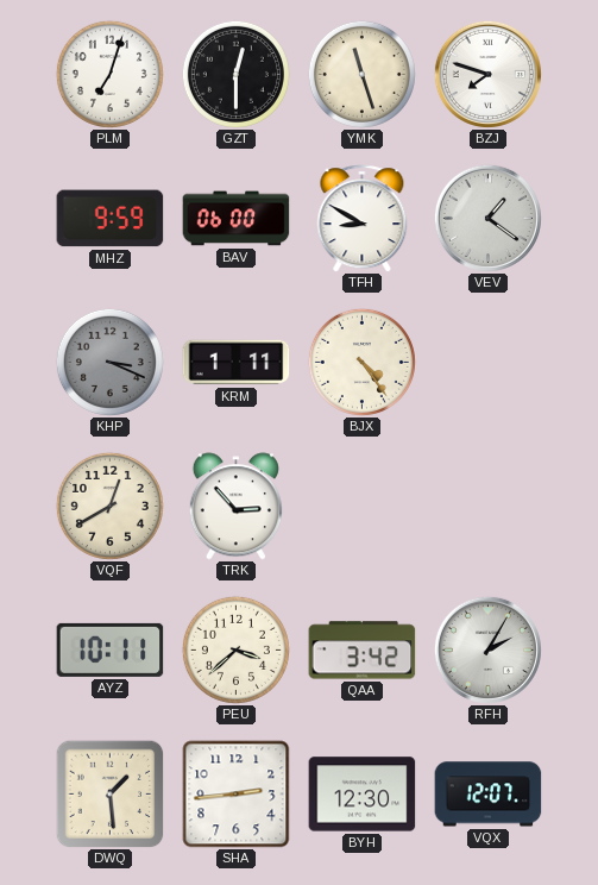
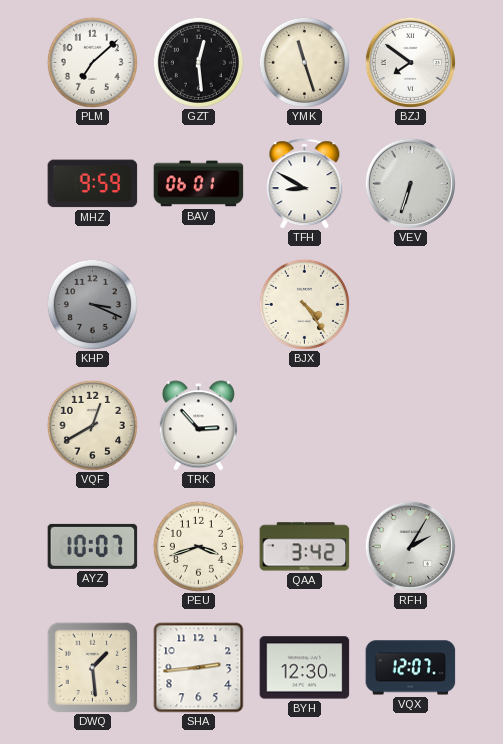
PLM: 7:03 -> 7:08 (92, 62)
GZT: 12:30 -> 12:29 (198, 62)
BZJ: 7:48 -> 7:51 (410, 62)
BAV: 06:00 -> 06:01 (199, 184)
VEV: 1:21 -> 6:33 (410, 183)
KRM: 1:11 -> none (237, 363)
AYZ: 10:11 -> 10:07 (93, 546)
PEU: 3:38 -> 3:42 (198, 546)
